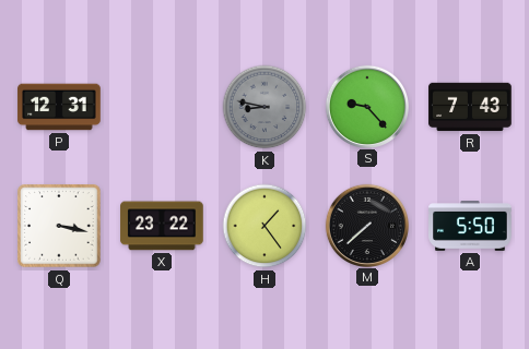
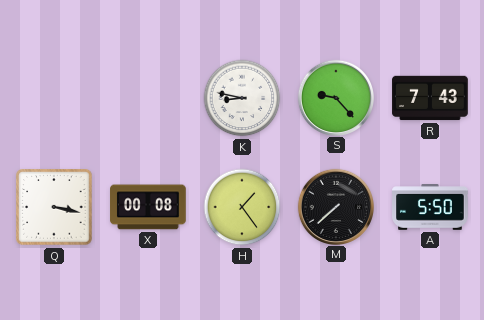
P: 12:31 -> none (59, 107)
K dial: grey -> white (242, 98)
X: 23:22 -> 00:08 (148, 207)
